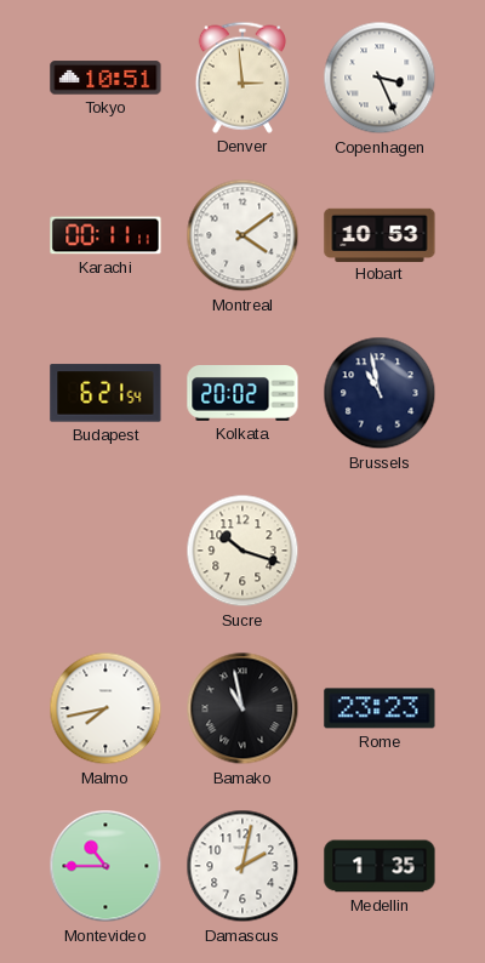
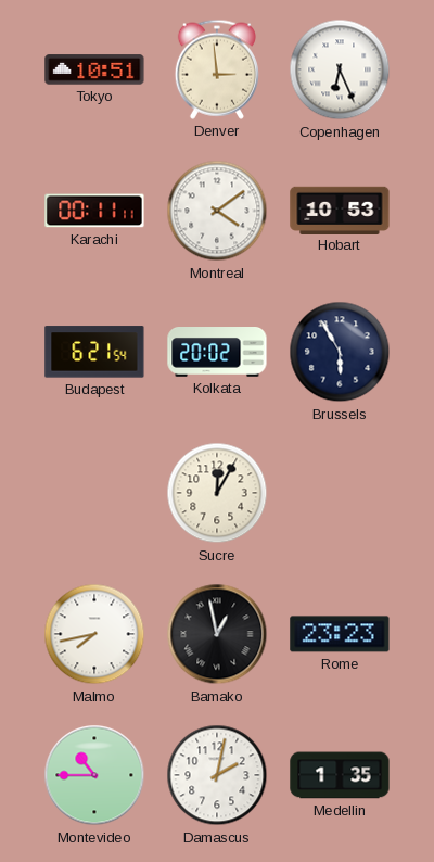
Copenhagen: 3:26 -> 6:26 (340, 69)
Brussels: 10:58 -> 5:55 (340, 352)
Sucre: 10:18 -> 12:05 (217, 493)
Bamako: 10:58 -> 12:58 (217, 634)
